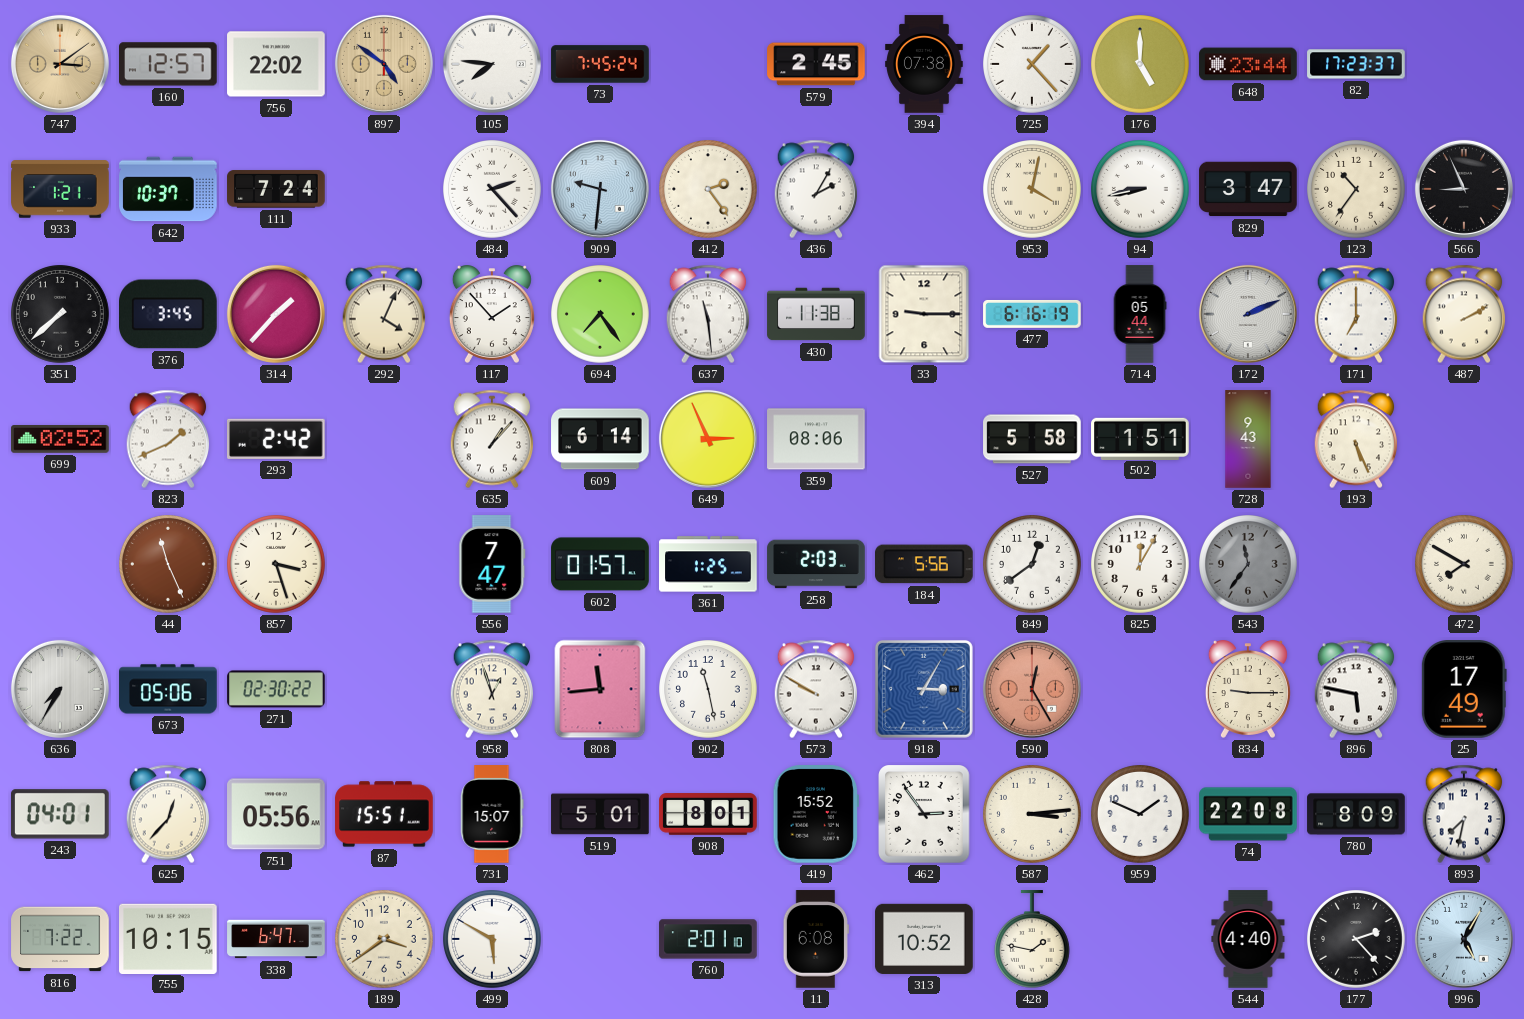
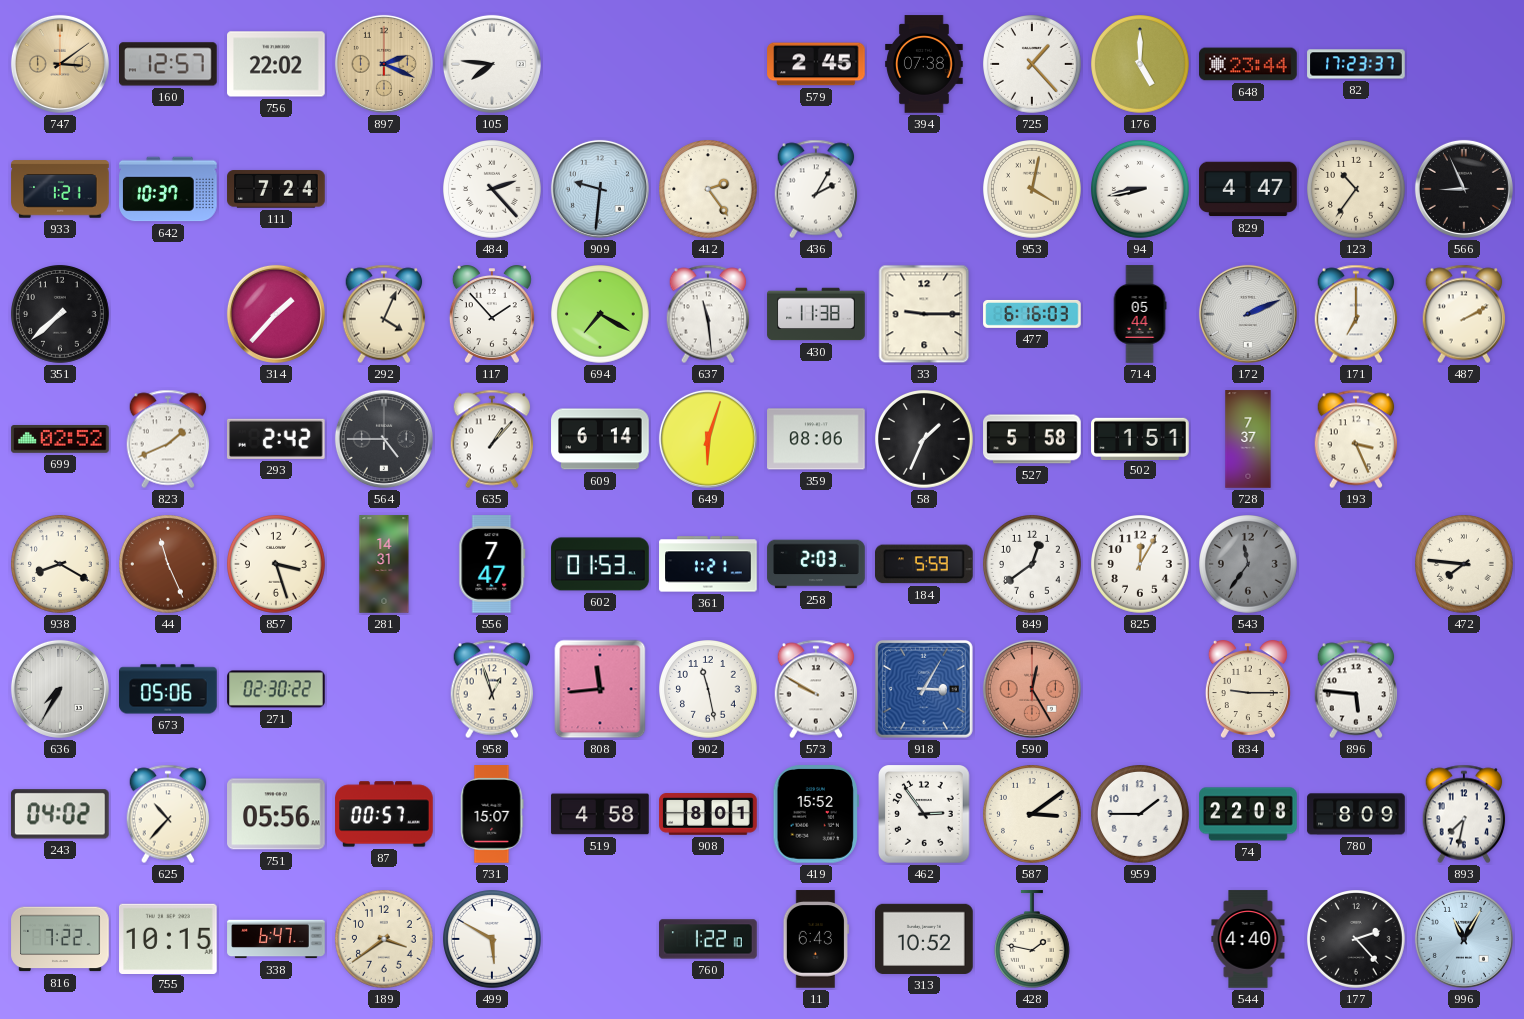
897: 4:51 -> 2:19 (384, 64)
73: 7:45 -> none (600, 64)
829: 3:47 -> 4:47 (1248, 189)
376: 3:45 -> none (169, 314)
694: 7:24 -> 7:20 (601, 315)
477: 6:16:19 -> 6:16:03 (1032, 314)
564: none -> 4:45 (384, 439)
649: 2:56 -> 6:03 (708, 439)
58: none -> 1:34 (925, 440)
728: 9:43 -> 7:37 (1248, 439)
193: 5:26 -> 3:26 (1356, 439)
938: none -> 8:20 (61, 565)
281: none -> 14:31 (384, 564)
602: 01:57 -> 01:53 (600, 564)
361: 1:25 -> 1:21 (708, 564)
184: 5:56 -> 5:59 (925, 564)
472: 7:50 -> 7:46 (1465, 565)
896: 5:47 -> 5:46 (1356, 689)
25: 17:49 -> none (1464, 689)
243: 04:01 -> 04:02 (60, 814)
625: 12:37 -> 10:37 (168, 814)
87: 15:51 -> 00:57 (384, 814)
519: 5:01 -> 4:58 (600, 814)
587: 3:14 -> 3:09 (1033, 815)
959: 1:49 -> 1:45 (1141, 815)
760: 2:01 -> 1:22 (708, 939)
11: 6:08 -> 6:43 (816, 939)
996: 5:05 -> 11:05 (1464, 939)
